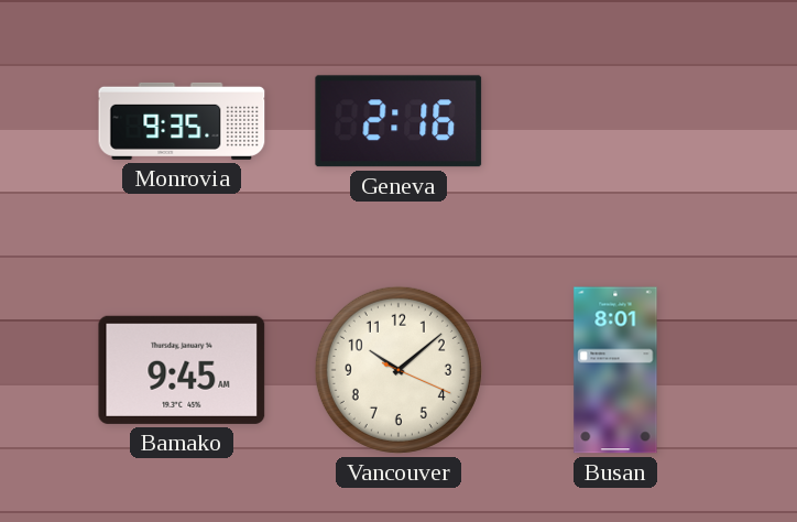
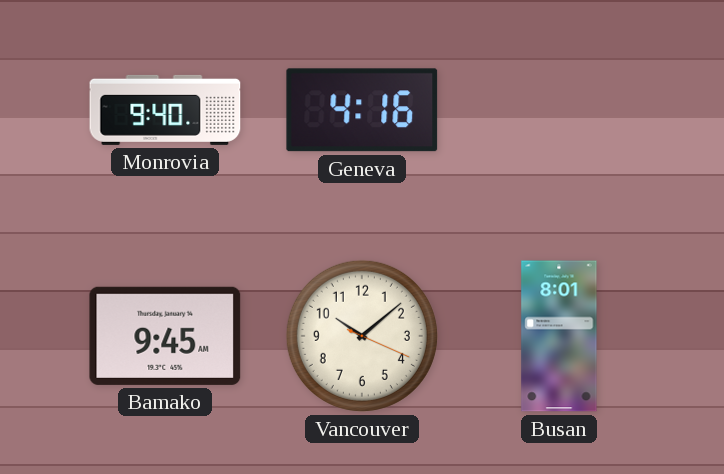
Monrovia: 9:35 -> 9:40 (165, 110)
Geneva: 2:16 -> 4:16 (362, 110)
